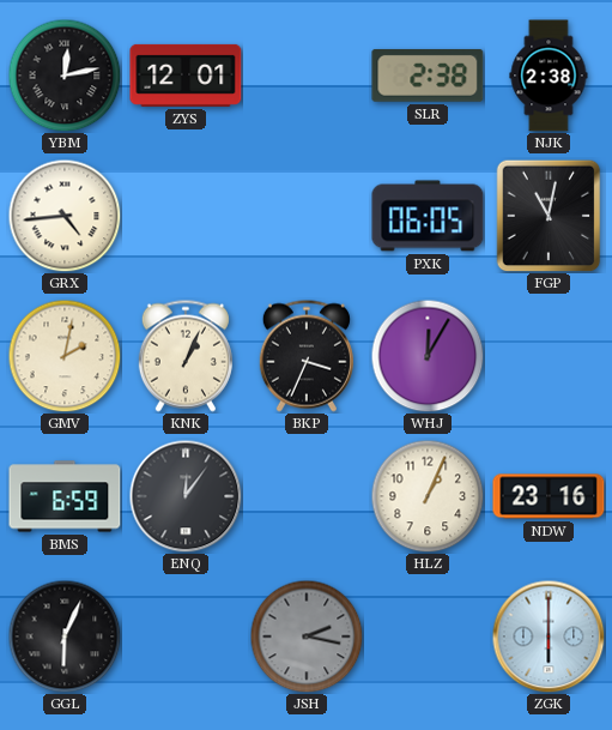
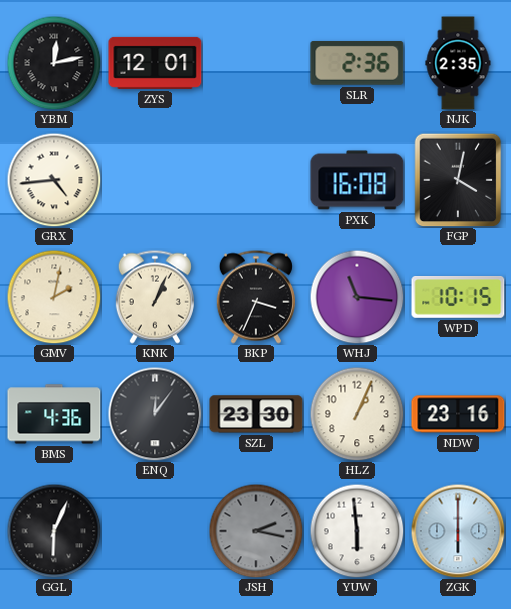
SLR: 2:38 -> 2:36 (357, 63)
NJK: 2:38 -> 2:35 (458, 63)
PXK: 06:05 -> 16:08 (357, 180)
FGP: 11:02 -> 4:02 (458, 180)
WHJ: 12:05 -> 11:16 (357, 297)
WPD: none -> 10:15 (458, 298)
BMS: 6:59 -> 4:36 (54, 414)
SZL: none -> 23:30 (256, 414)
YUW: none -> 5:59 (357, 531)
